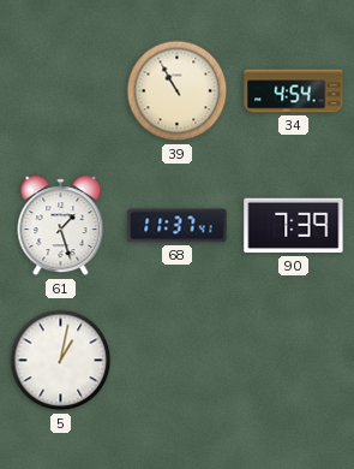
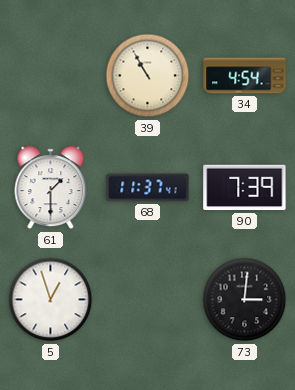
61: 1:27 -> 1:30 (51, 188)
5: 1:02 -> 12:57 (51, 300)
73: none -> 3:01 (245, 300)
